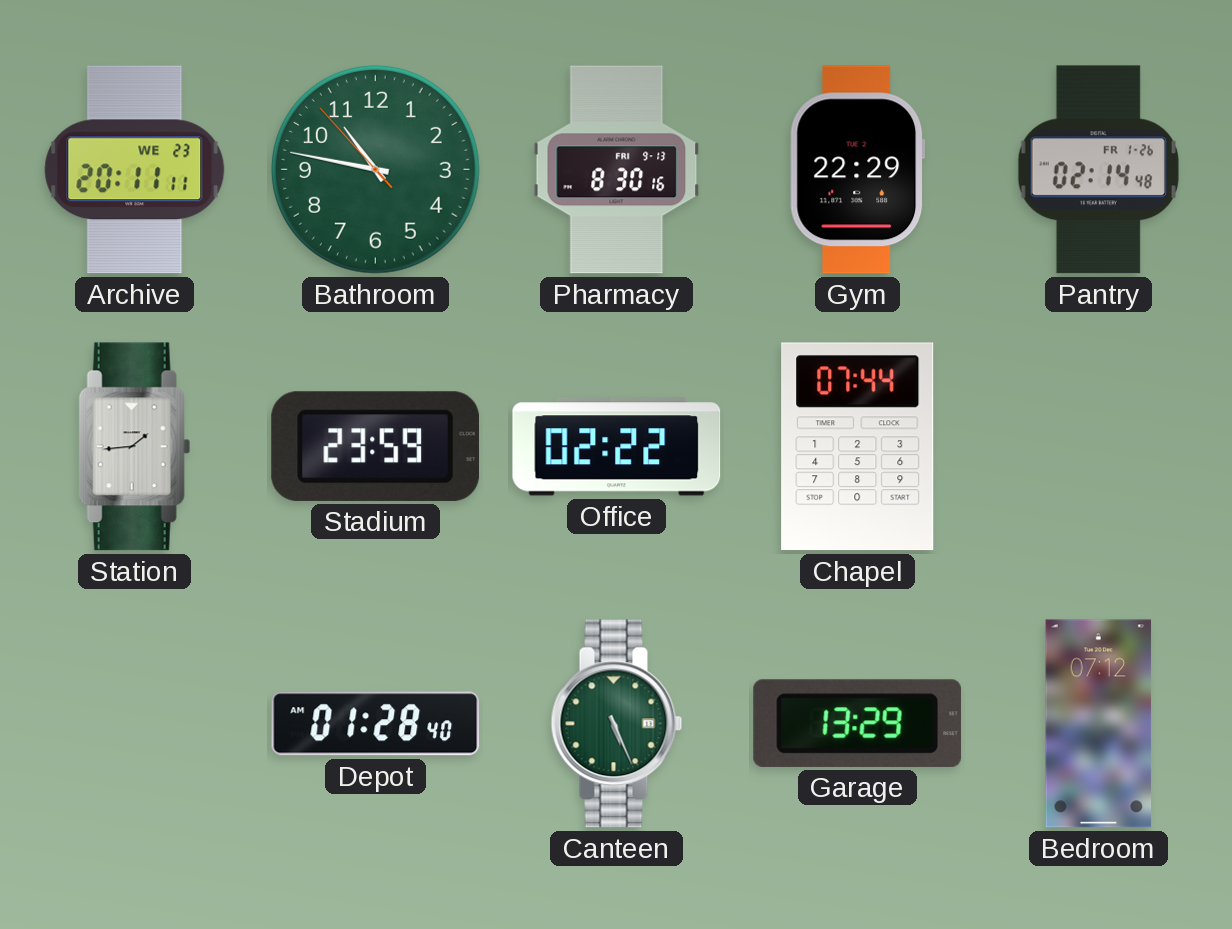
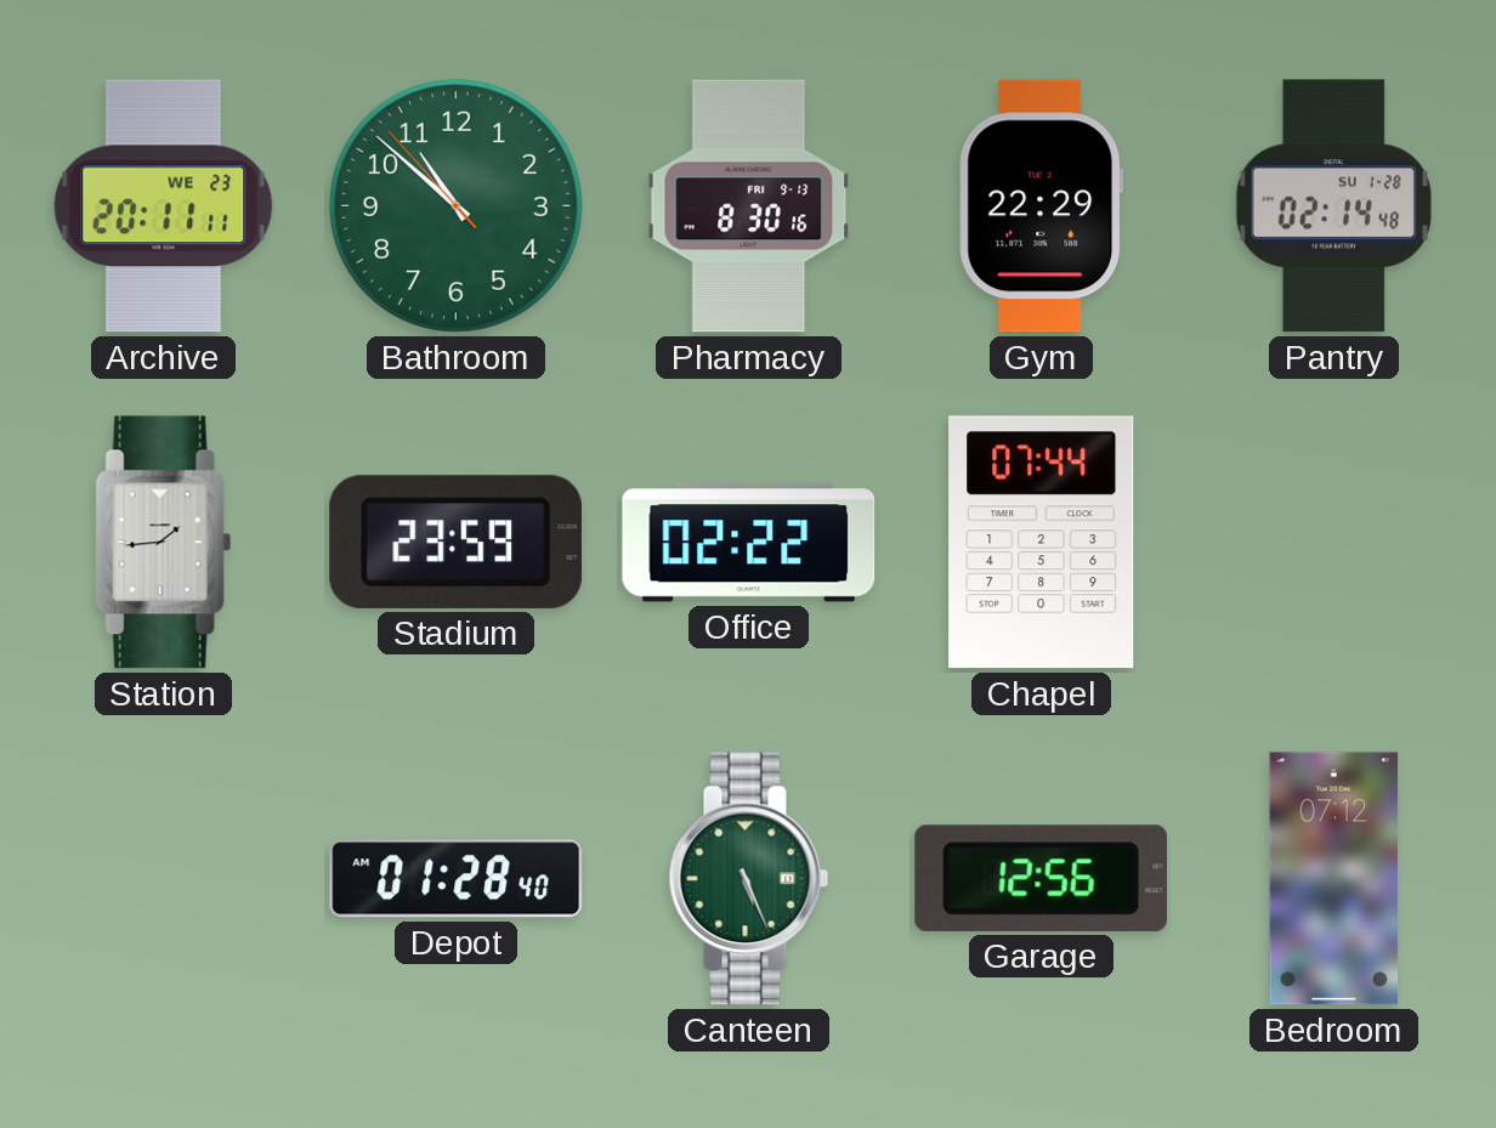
Bathroom: 10:46 -> 10:51 (455, 205)
Pantry date: FR 1-26 -> SU 1-28 (1333, 206)
Garage: 13:29 -> 12:56 (1041, 878)
